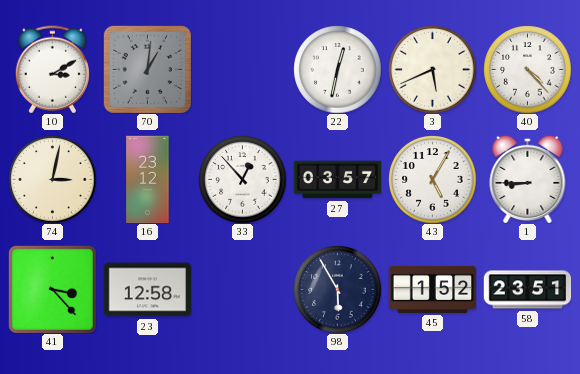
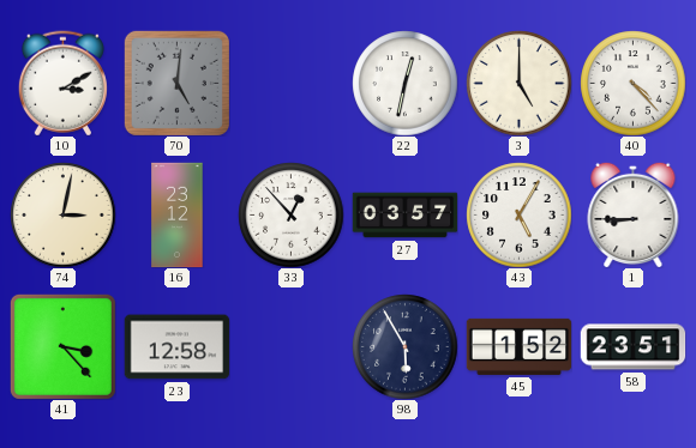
70: 1:01 -> 5:01 (176, 83)
3: 5:41 -> 5:00 (518, 83)
